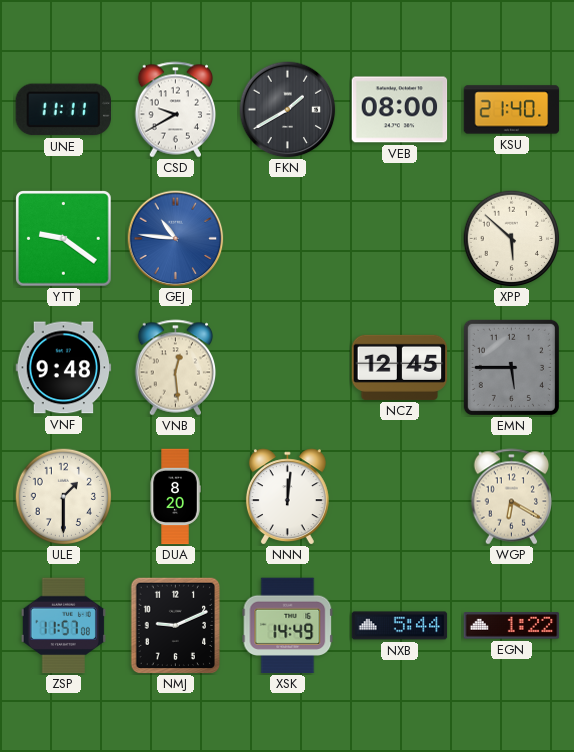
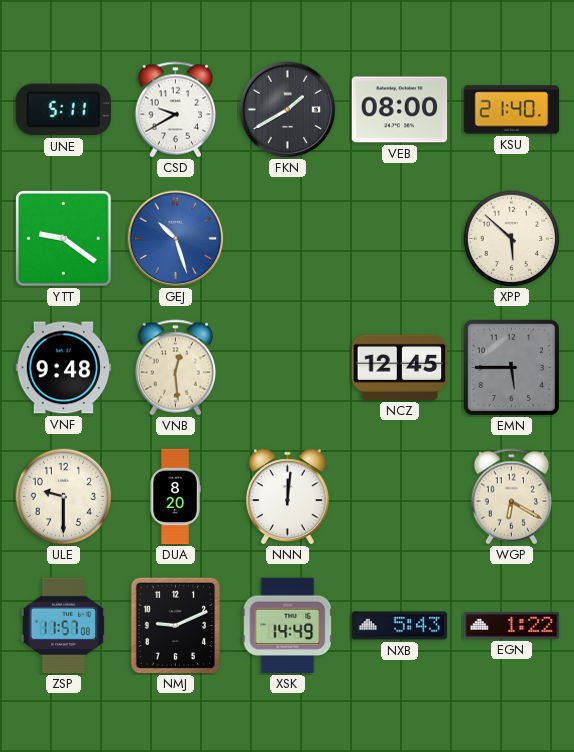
UNE: 11:11 -> 5:11 (63, 110)
GEJ: 10:46 -> 10:27 (176, 239)
ULE: 1:30 -> 9:30 (63, 496)
NXB: 5:44 -> 5:43 (400, 626)
